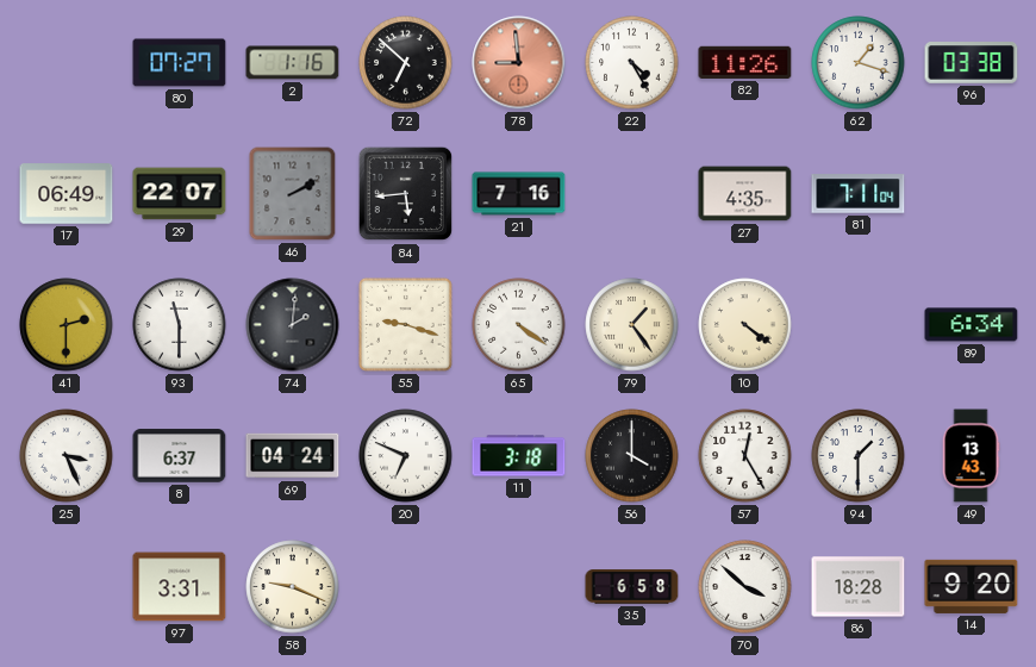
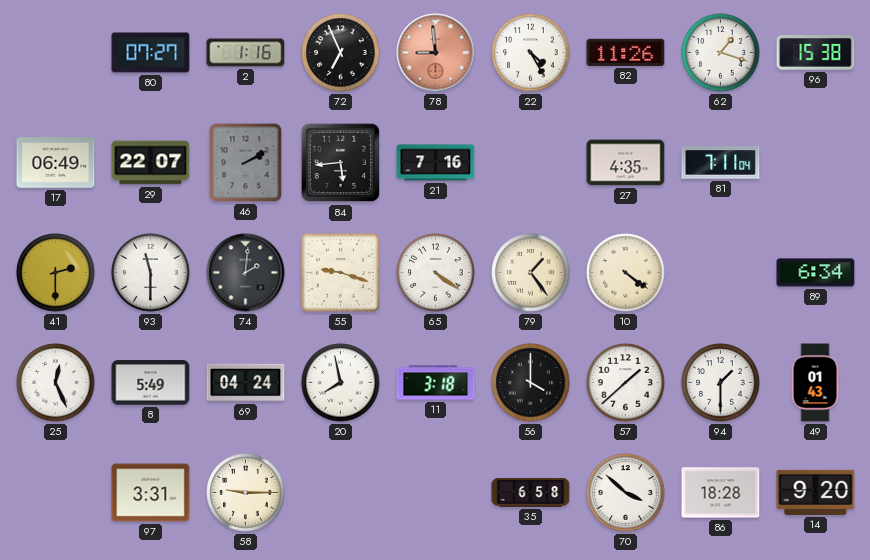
72: 6:52 -> 6:56 (341, 53)
96: 03:38 -> 15:38 (816, 53)
25: 3:26 -> 12:26 (56, 383)
8: 6:37 -> 5:49 (151, 383)
20: 6:49 -> 7:58 (341, 383)
57: 12:25 -> 1:38 (626, 383)
49: 13:43 -> 01:43 (815, 383)
58: 9:19 -> 9:15 (246, 493)
